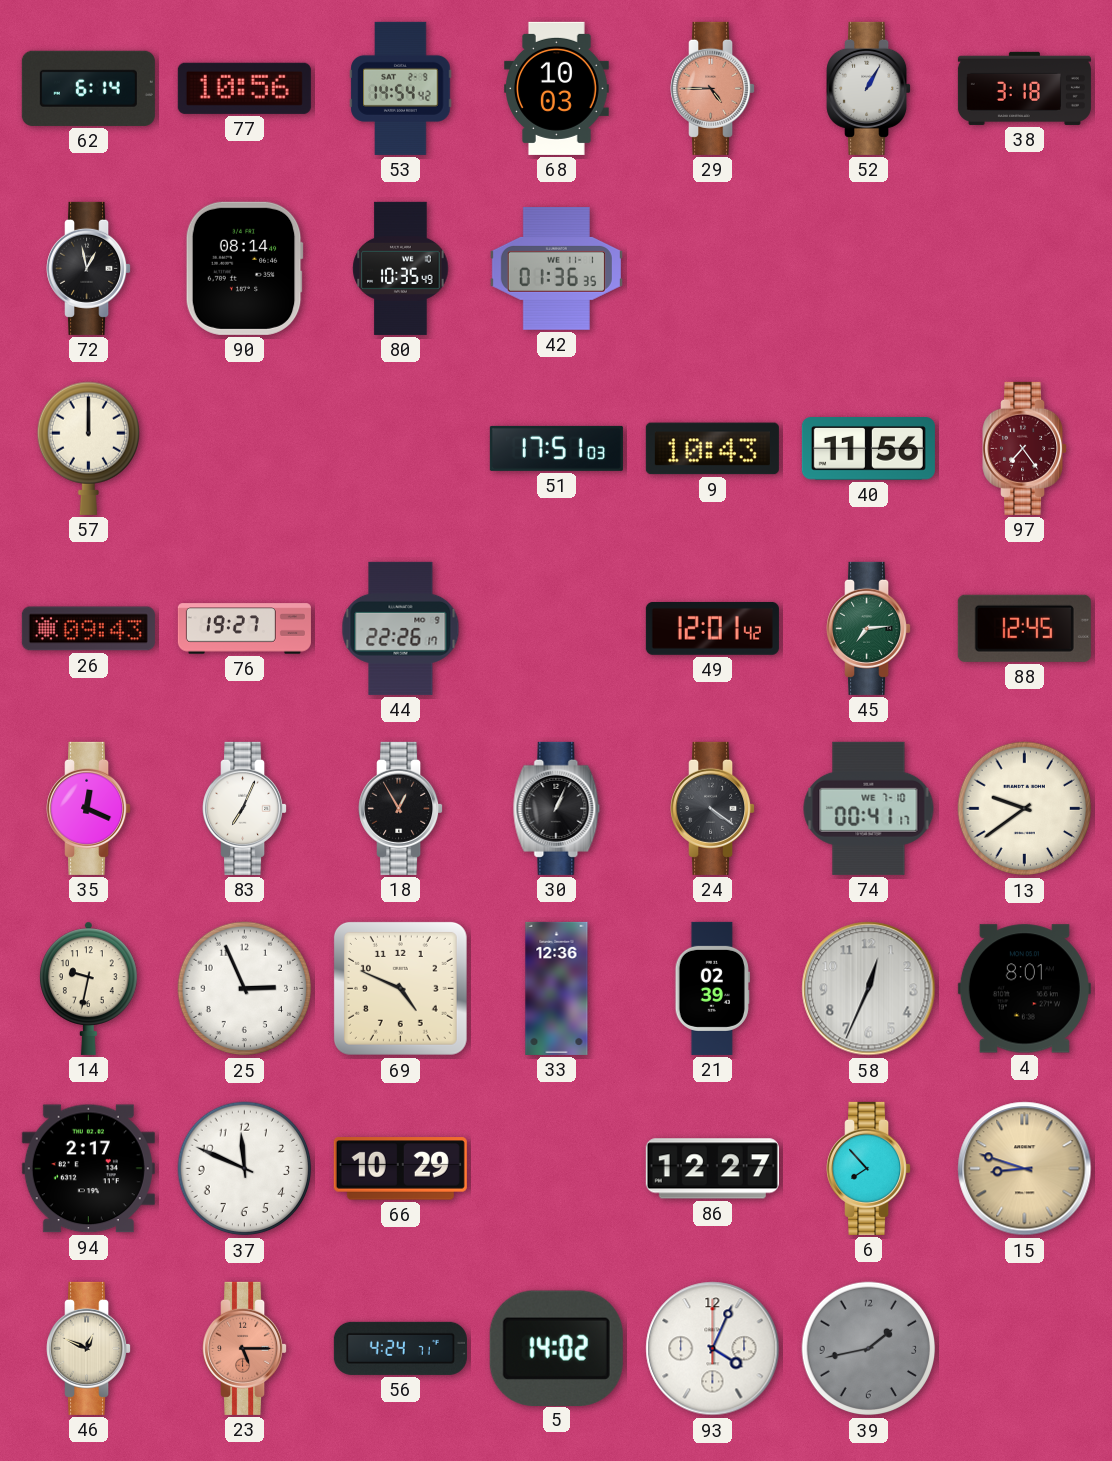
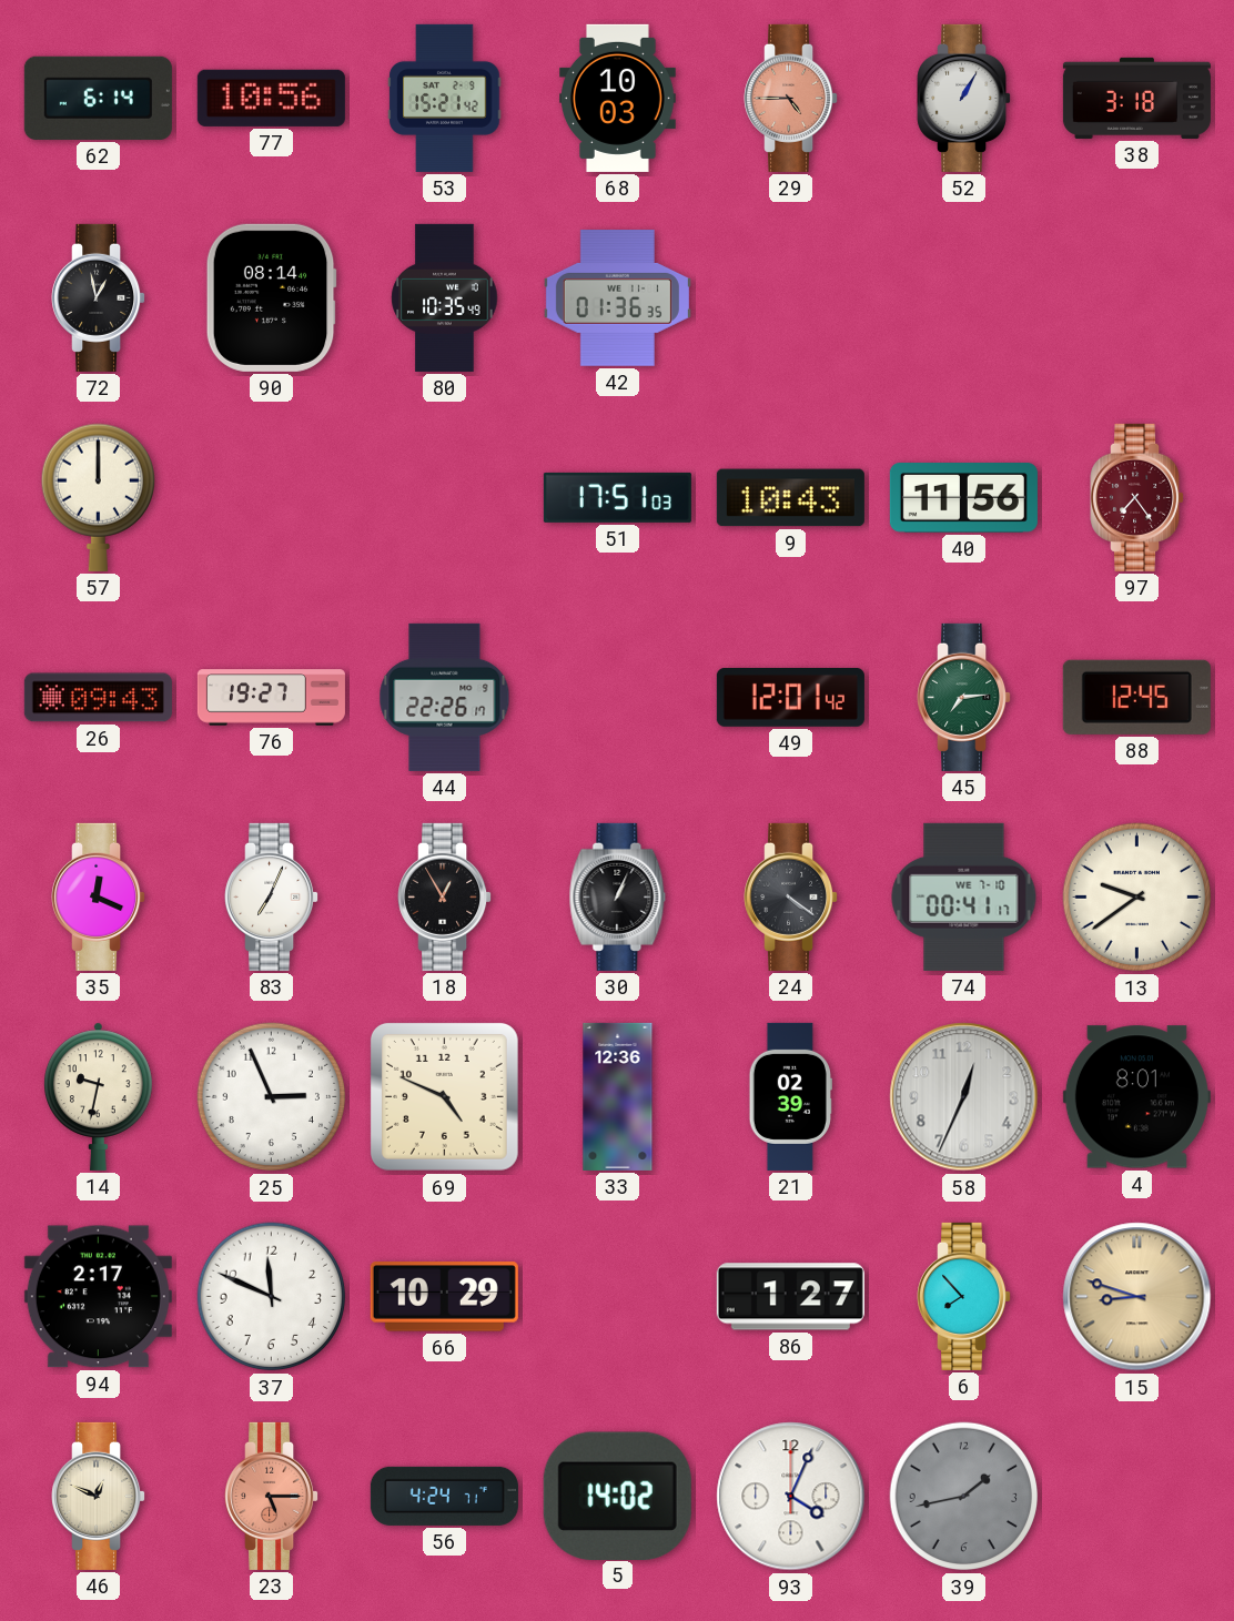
53: 14:54 -> 15:21 (445, 98)
86: 12:27 -> 1:27 (790, 1297)
